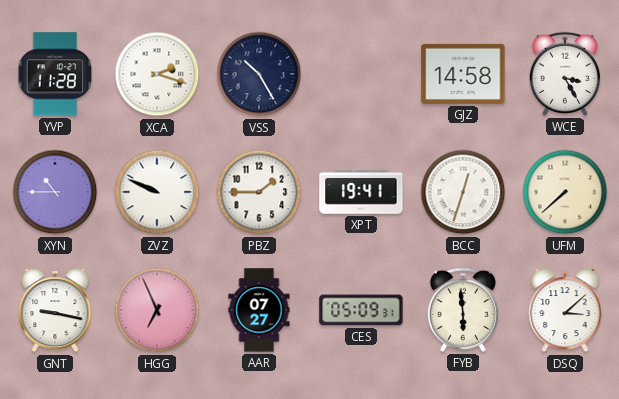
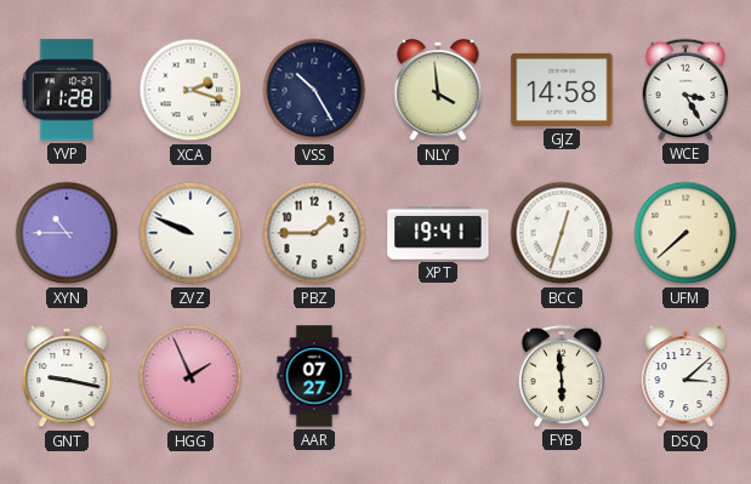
NLY: none -> 3:59 (438, 91)
HGG: 6:56 -> 1:56 (190, 376)
CES: 05:09 -> none (361, 310)
